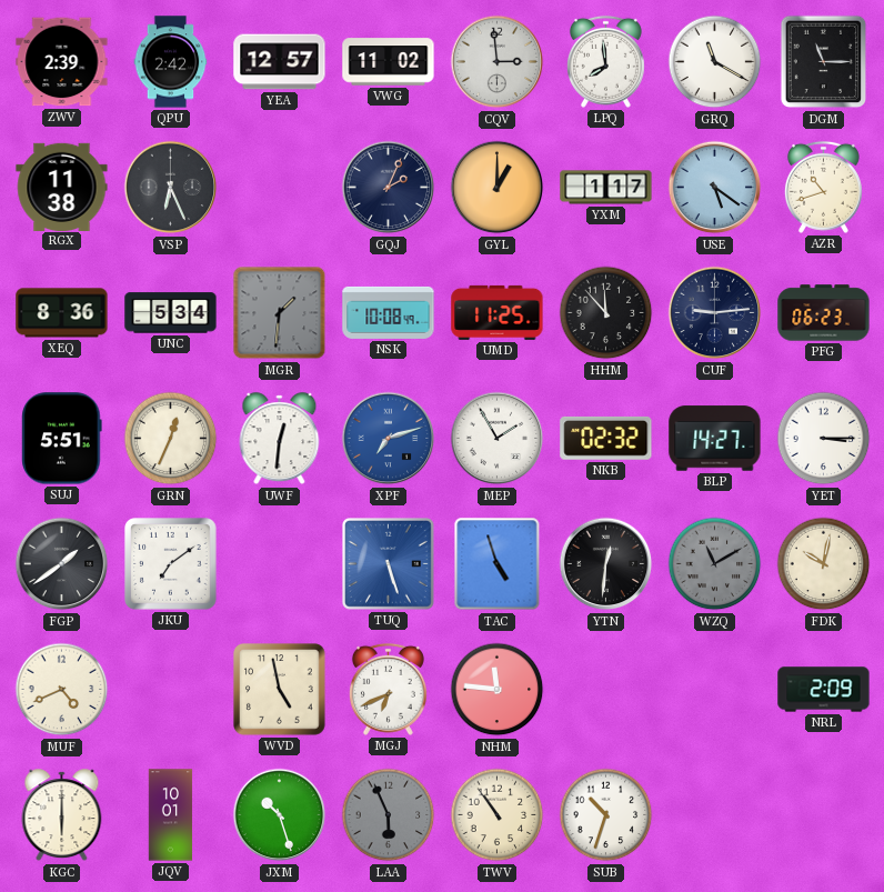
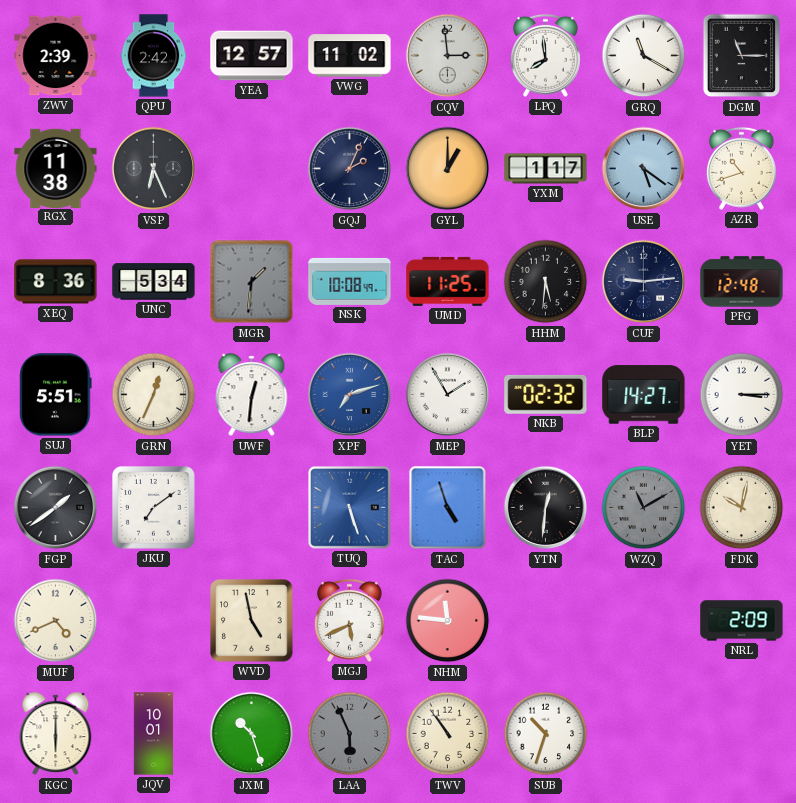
HHM: 11:53 -> 5:31 (546, 282)
PFG: 06:23 -> 12:48 (742, 282)
MGJ: 6:41 -> 5:41 (349, 620)
